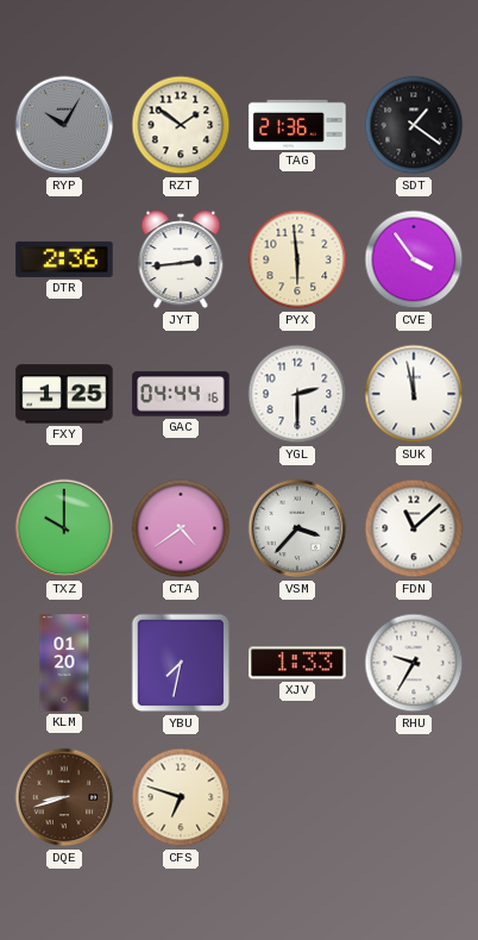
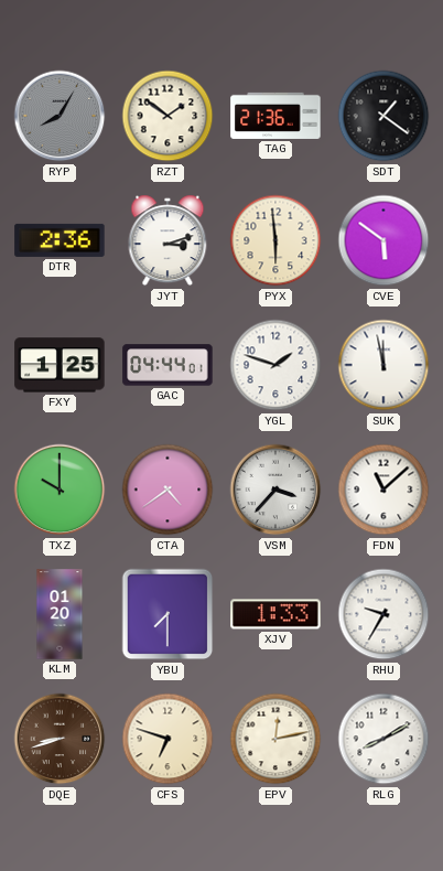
RYP: 10:05 -> 8:05 (60, 116)
JYT: 2:44 -> 3:12 (168, 240)
CVE: 3:54 -> 5:51 (383, 240)
GAC: 04:44:16 -> 04:44:01 (168, 365)
YGL: 2:30 -> 1:48 (275, 365)
YBU: 7:32 -> 7:30 (168, 614)
EPV: none -> 12:13 (275, 739)
RLG: none -> 8:10 (383, 739)
